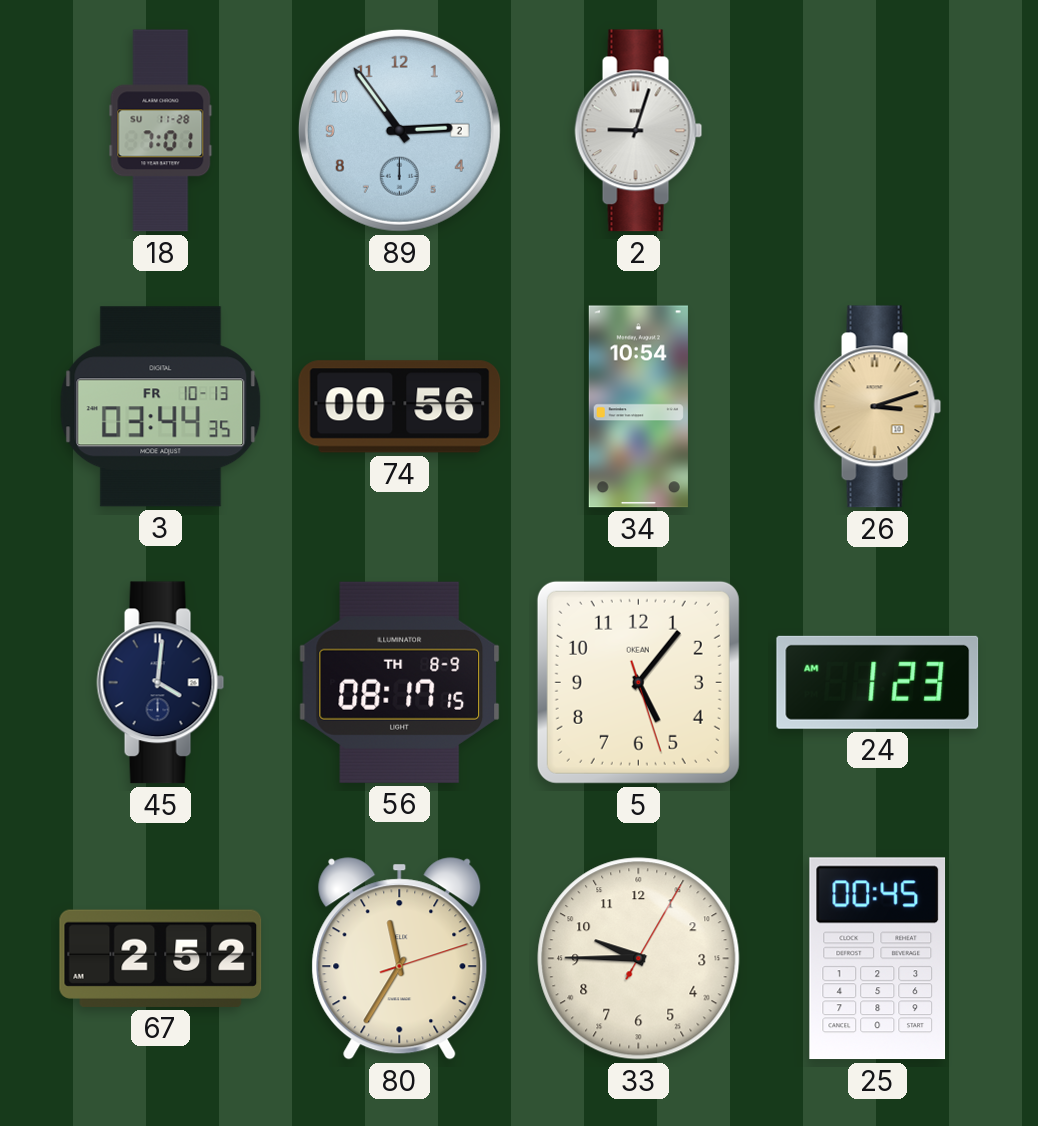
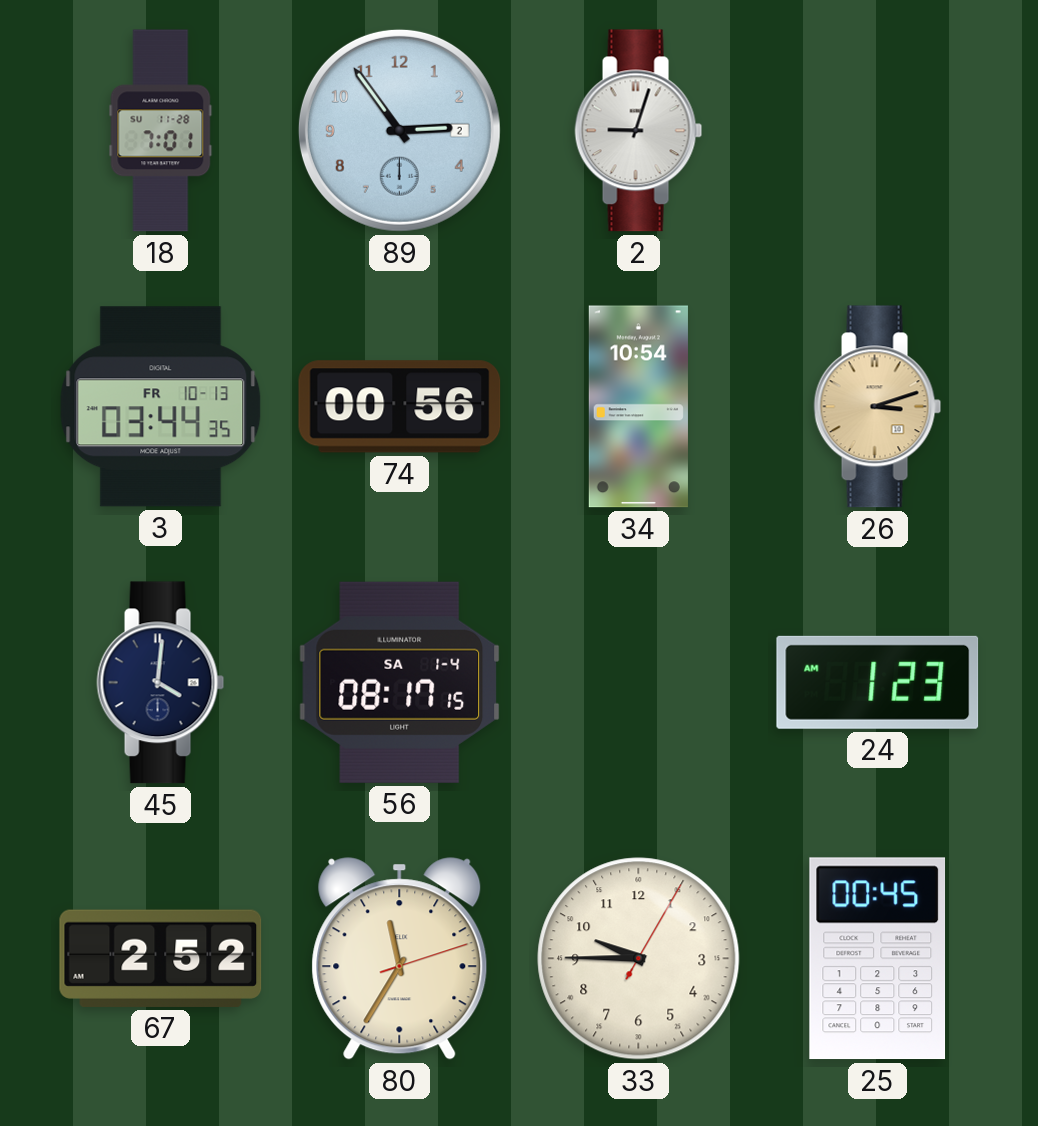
56 date: TH 8-9 -> SA 1-4 (400, 682)
5: 5:06 -> none (638, 682)
